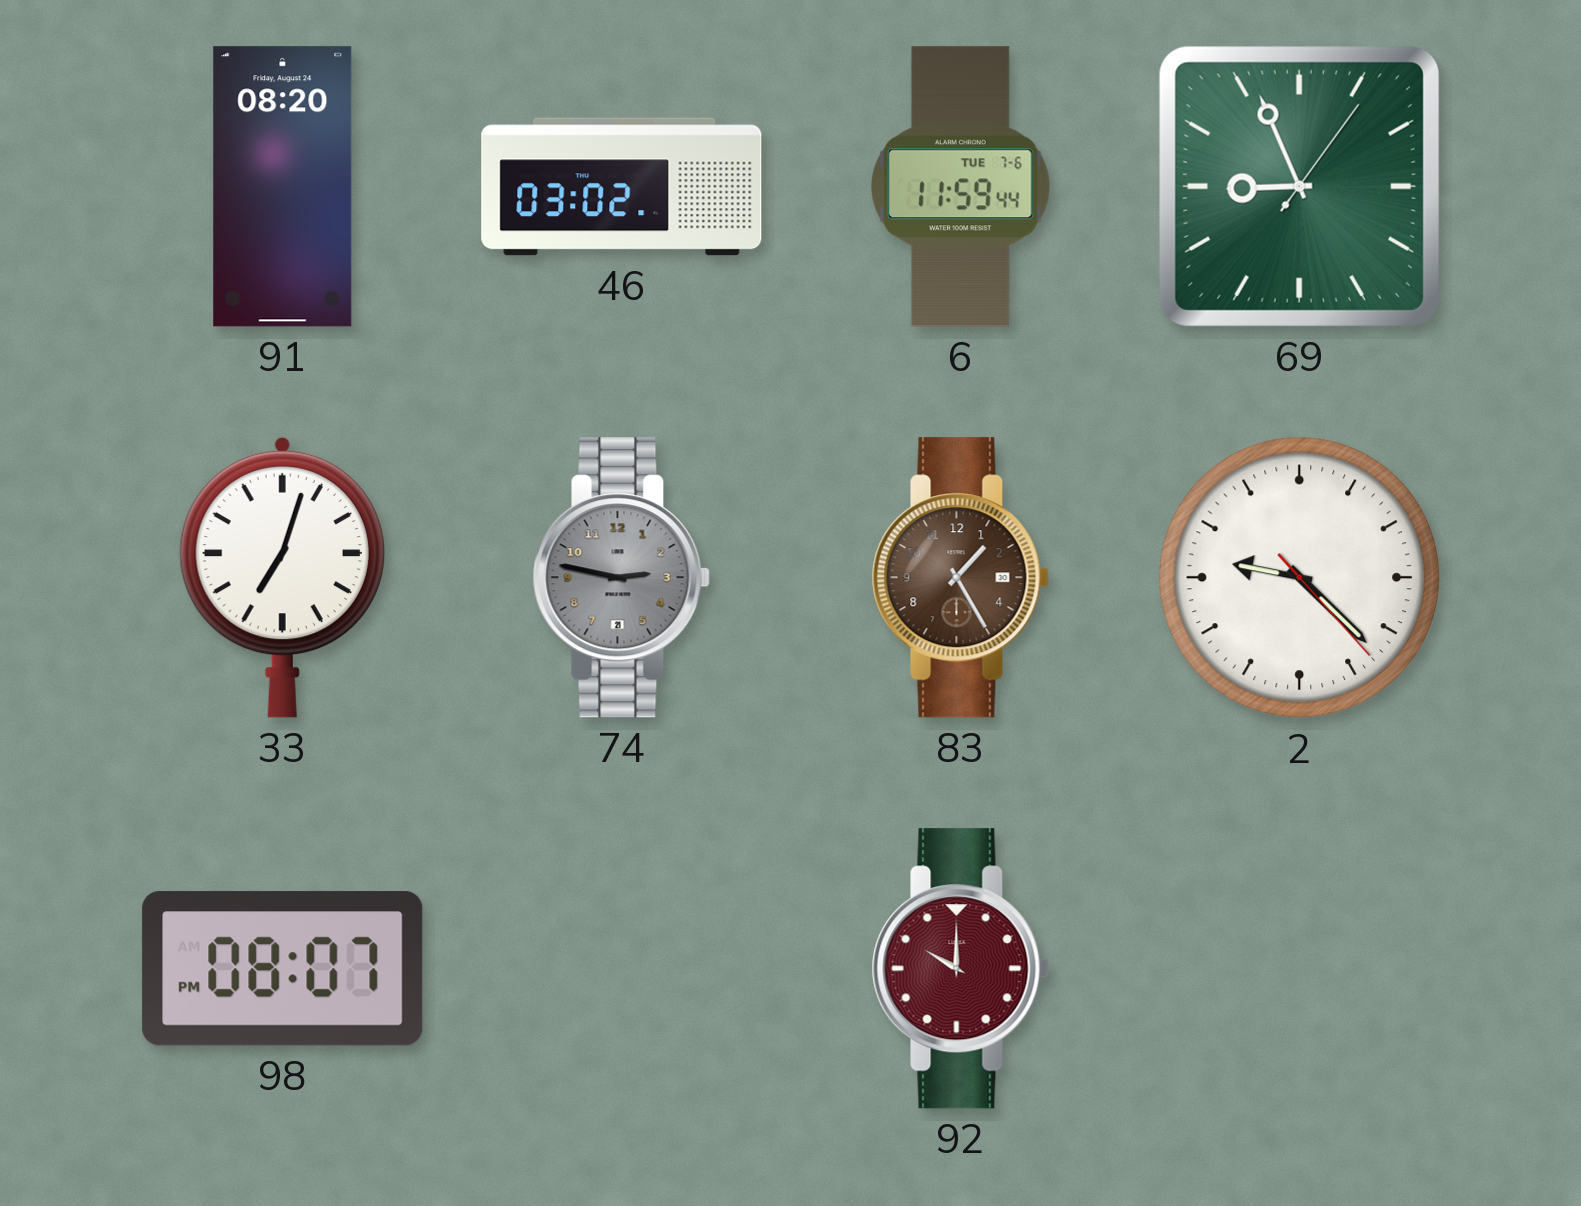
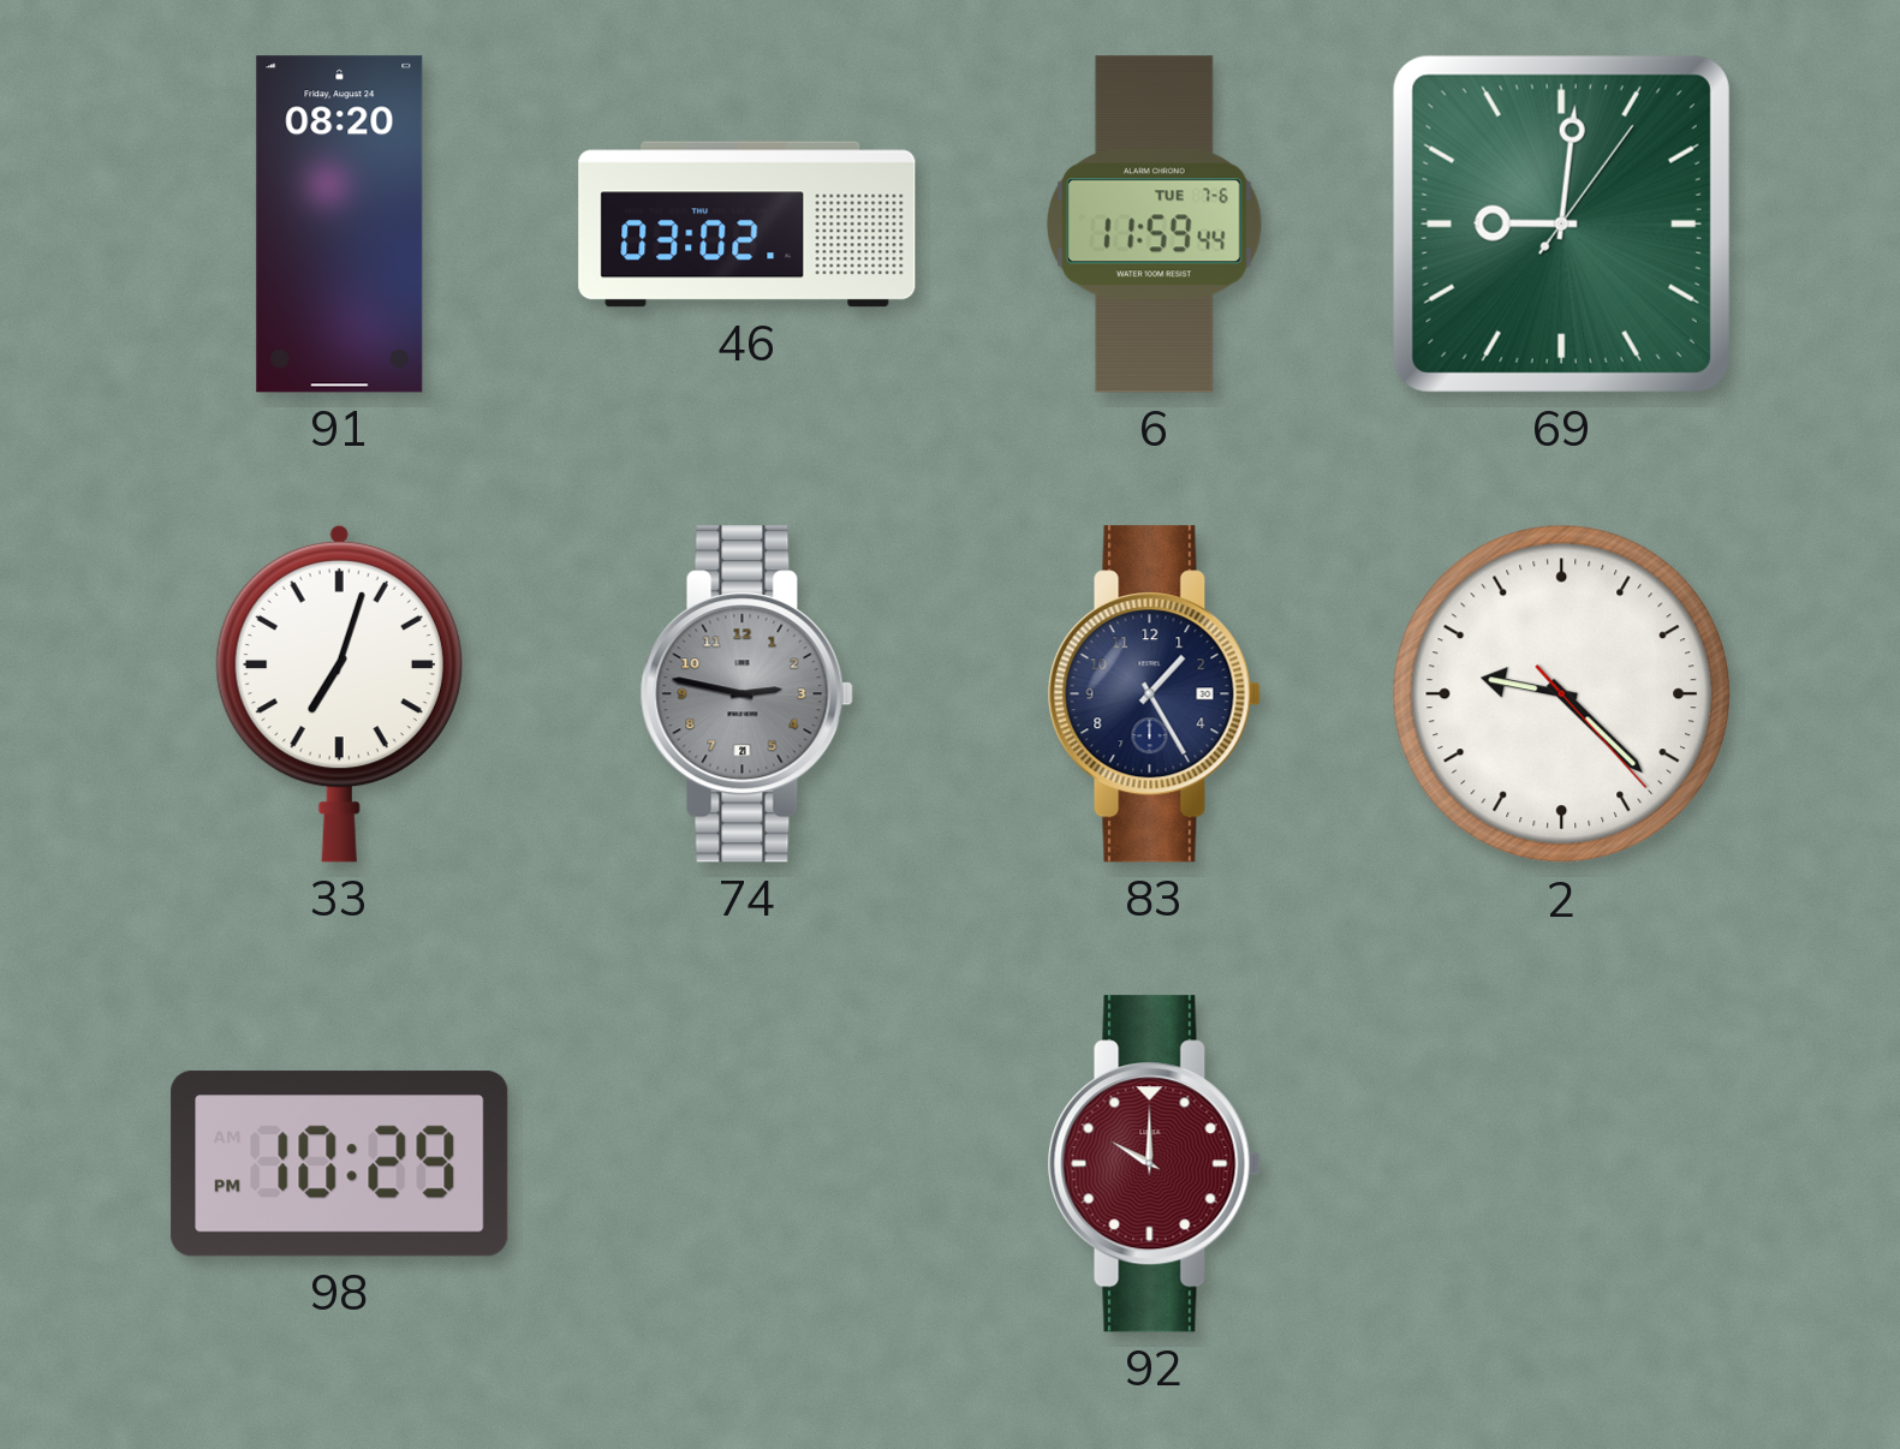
69: 8:56 -> 9:01 (1561, 223)
83 dial: brown -> navy (1154, 694)
98: 08:07 -> 10:29 (340, 1164)
